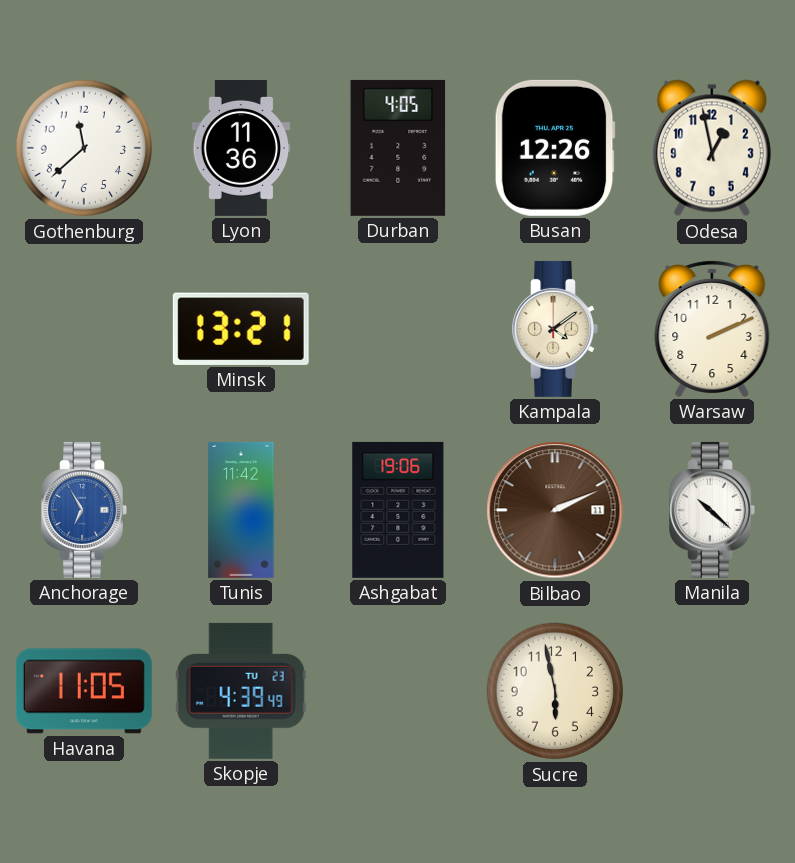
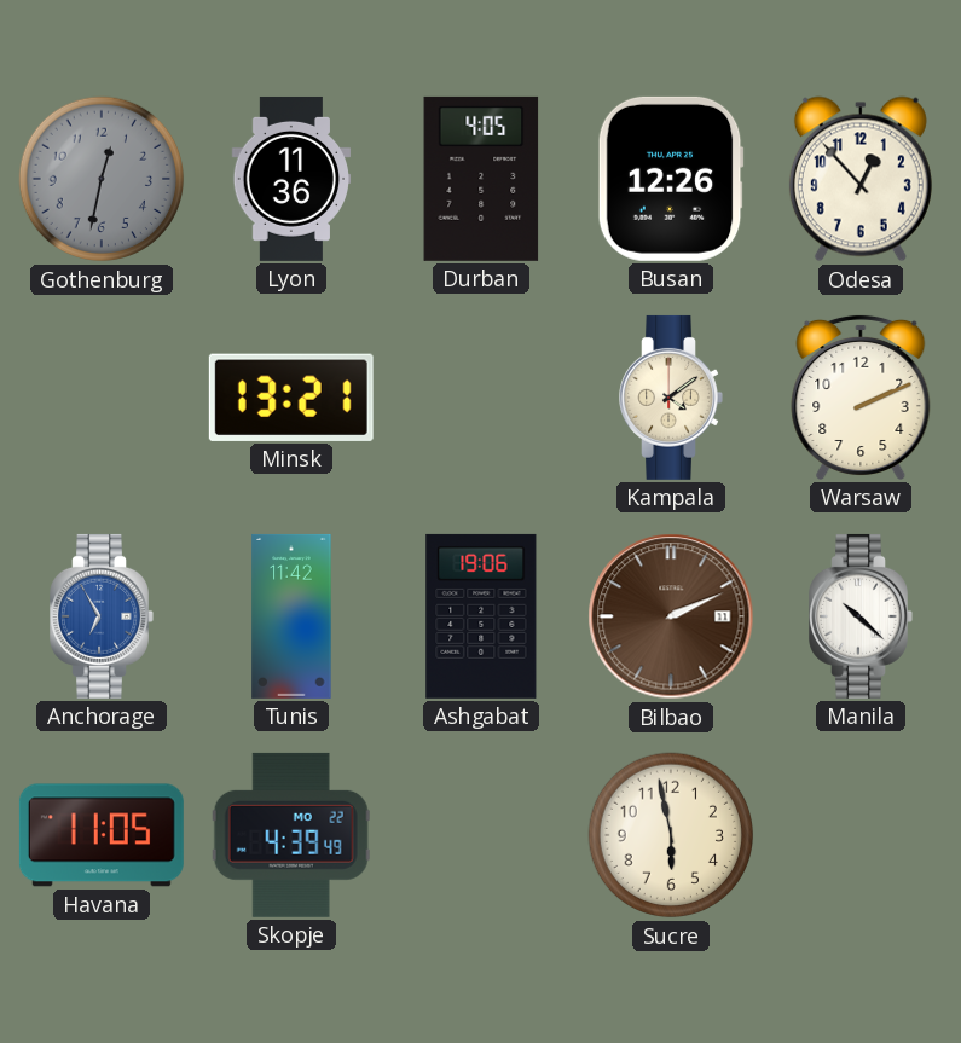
Gothenburg: 11:38 -> 12:32 (102, 179)
Gothenburg dial: white -> grey (102, 179)
Odesa: 12:58 -> 12:53 (861, 179)
Skopje date: TU 23 -> MO 22 (291, 835)
